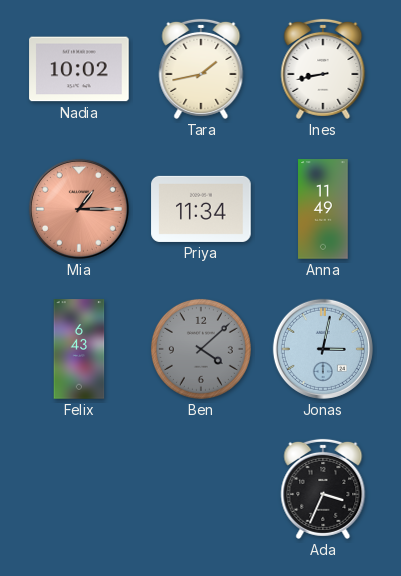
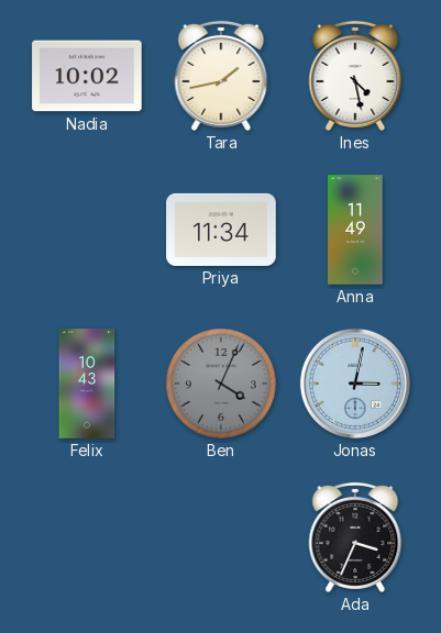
Ines: 8:43 -> 4:28 (355, 76)
Mia: 1:15 -> none (79, 209)
Felix: 6:43 -> 10:43 (87, 384)
Ben: 4:08 -> 4:04 (221, 384)
